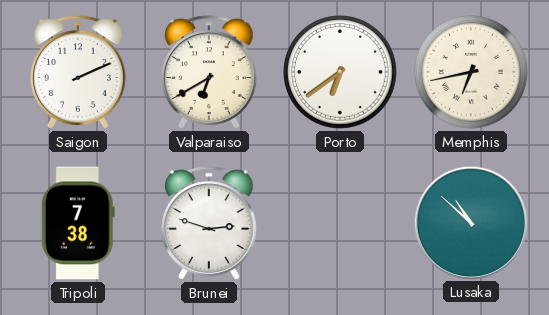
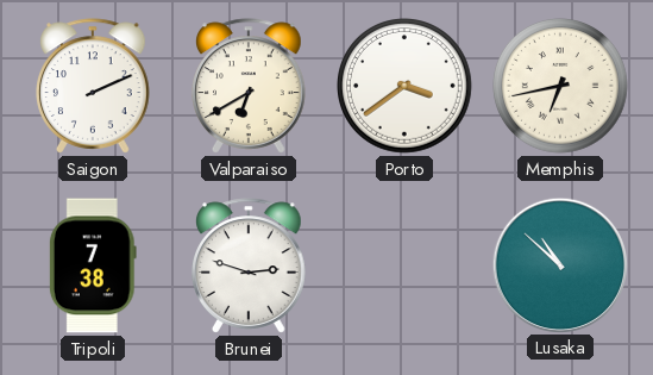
Porto: 6:39 -> 3:39 (406, 87)
